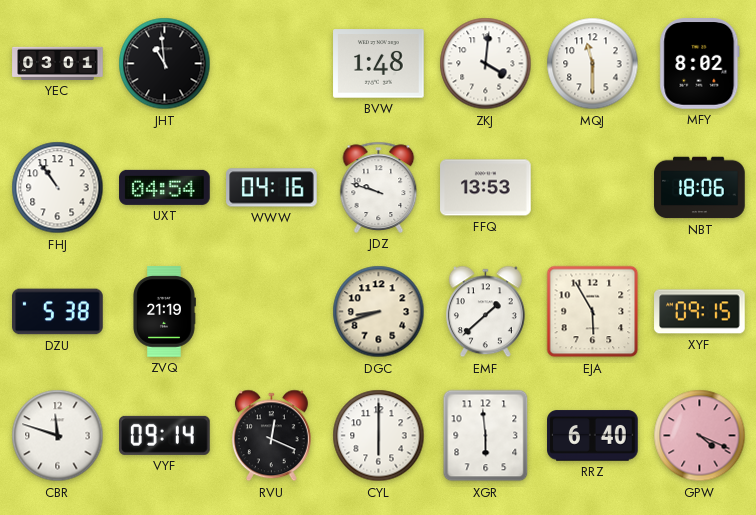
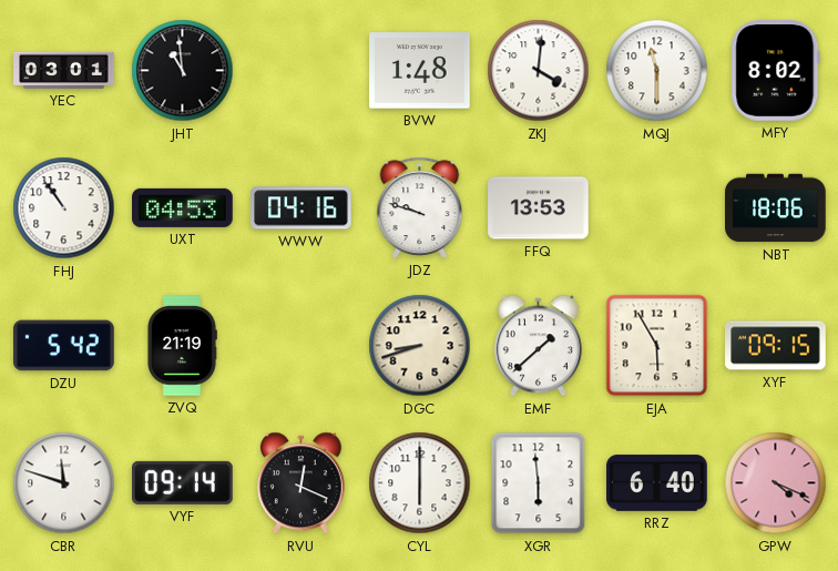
UXT: 04:54 -> 04:53 (183, 207)
DZU: 5:38 -> 5:42 (64, 346)
